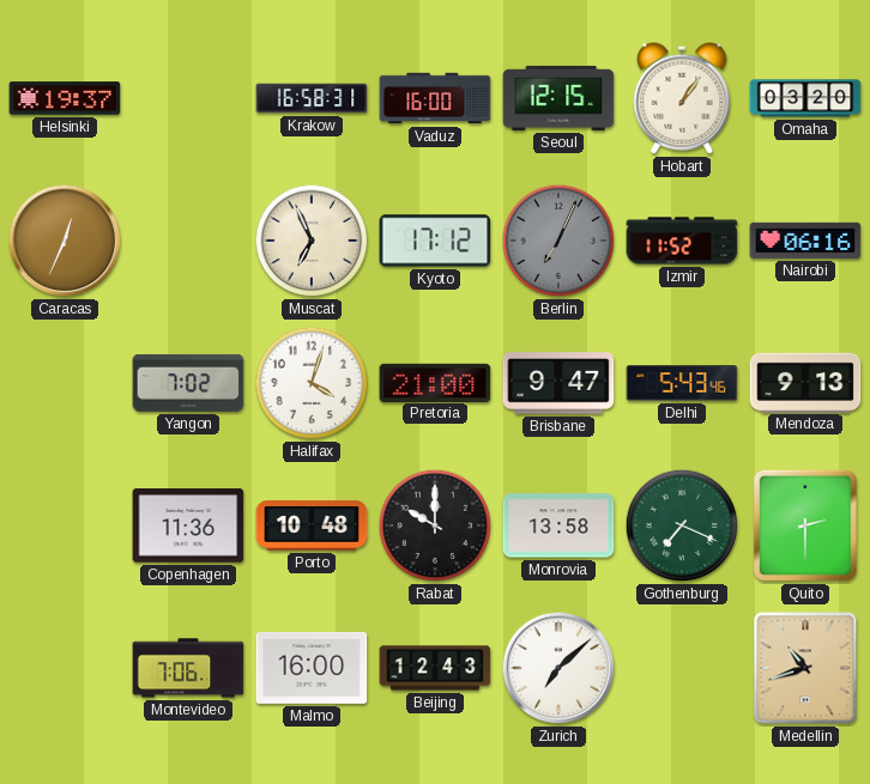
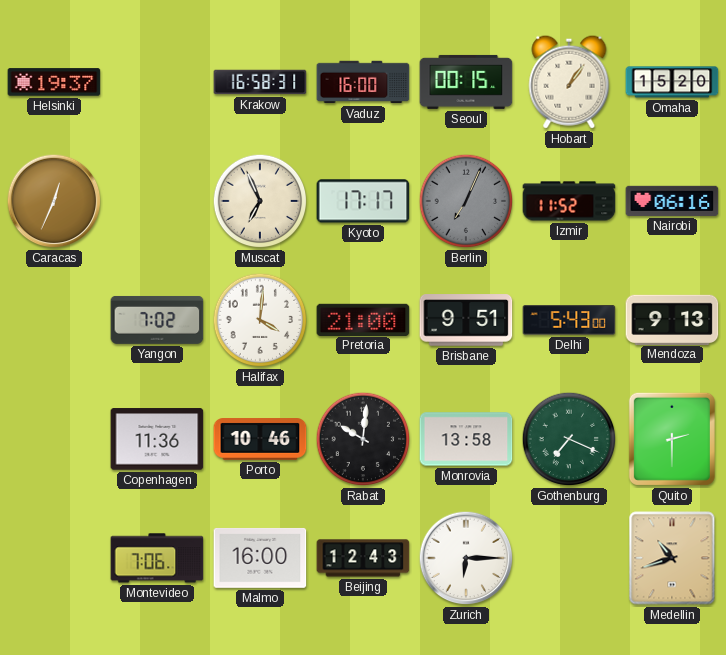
Seoul: 12:15 -> 00:15 (466, 82)
Omaha: 03:20 -> 15:20 (672, 82)
Kyoto: 17:12 -> 17:17 (363, 201)
Halifax: 4:03 -> 4:01 (260, 320)
Brisbane: 9:47 -> 9:51 (466, 320)
Delhi: 5:43:46 -> 5:43:00 (569, 320)
Porto: 10:48 -> 10:46 (260, 439)
Rabat: 10:00 -> 10:01 (363, 439)
Zurich: 7:08 -> 6:15 (466, 558)
